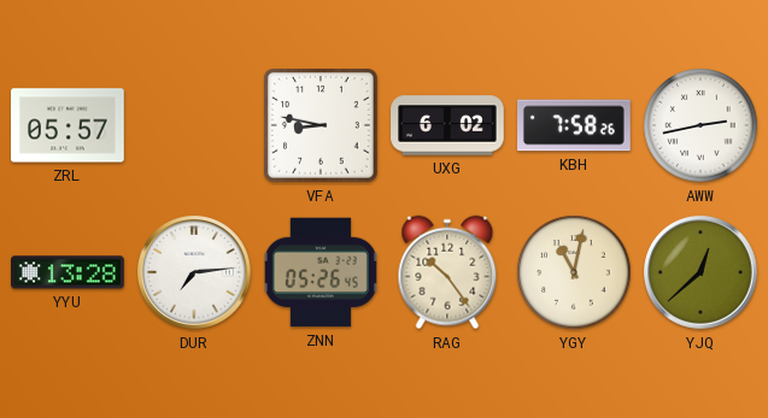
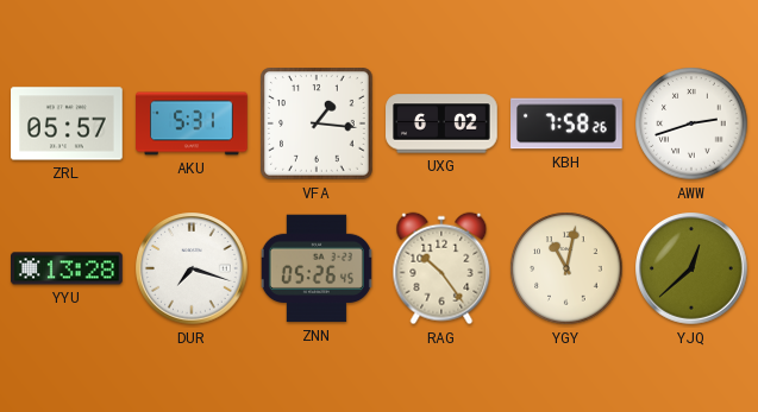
AKU: none -> 5:31 (192, 123)
VFA: 8:47 -> 1:16 (318, 125)
AWW: 2:43 -> 2:42 (691, 123)
DUR: 7:14 -> 7:18 (192, 268)
